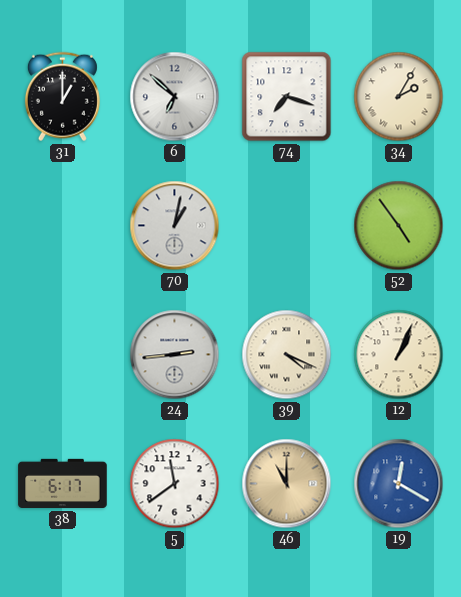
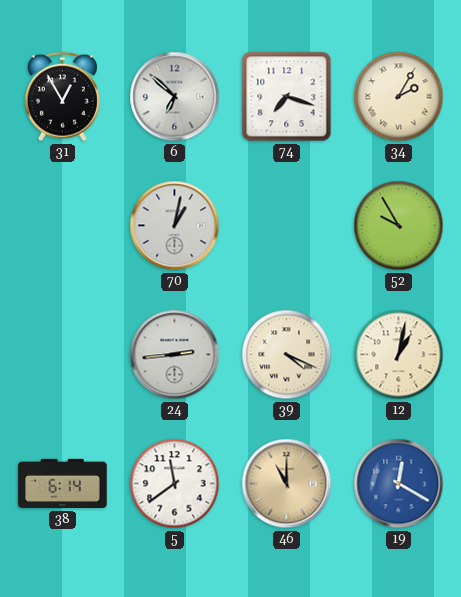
31: 1:00 -> 12:55 (62, 97)
52: 4:54 -> 9:55 (399, 226)
12: 1:04 -> 1:02 (399, 355)
38: 6:17 -> 6:14 (63, 484)
